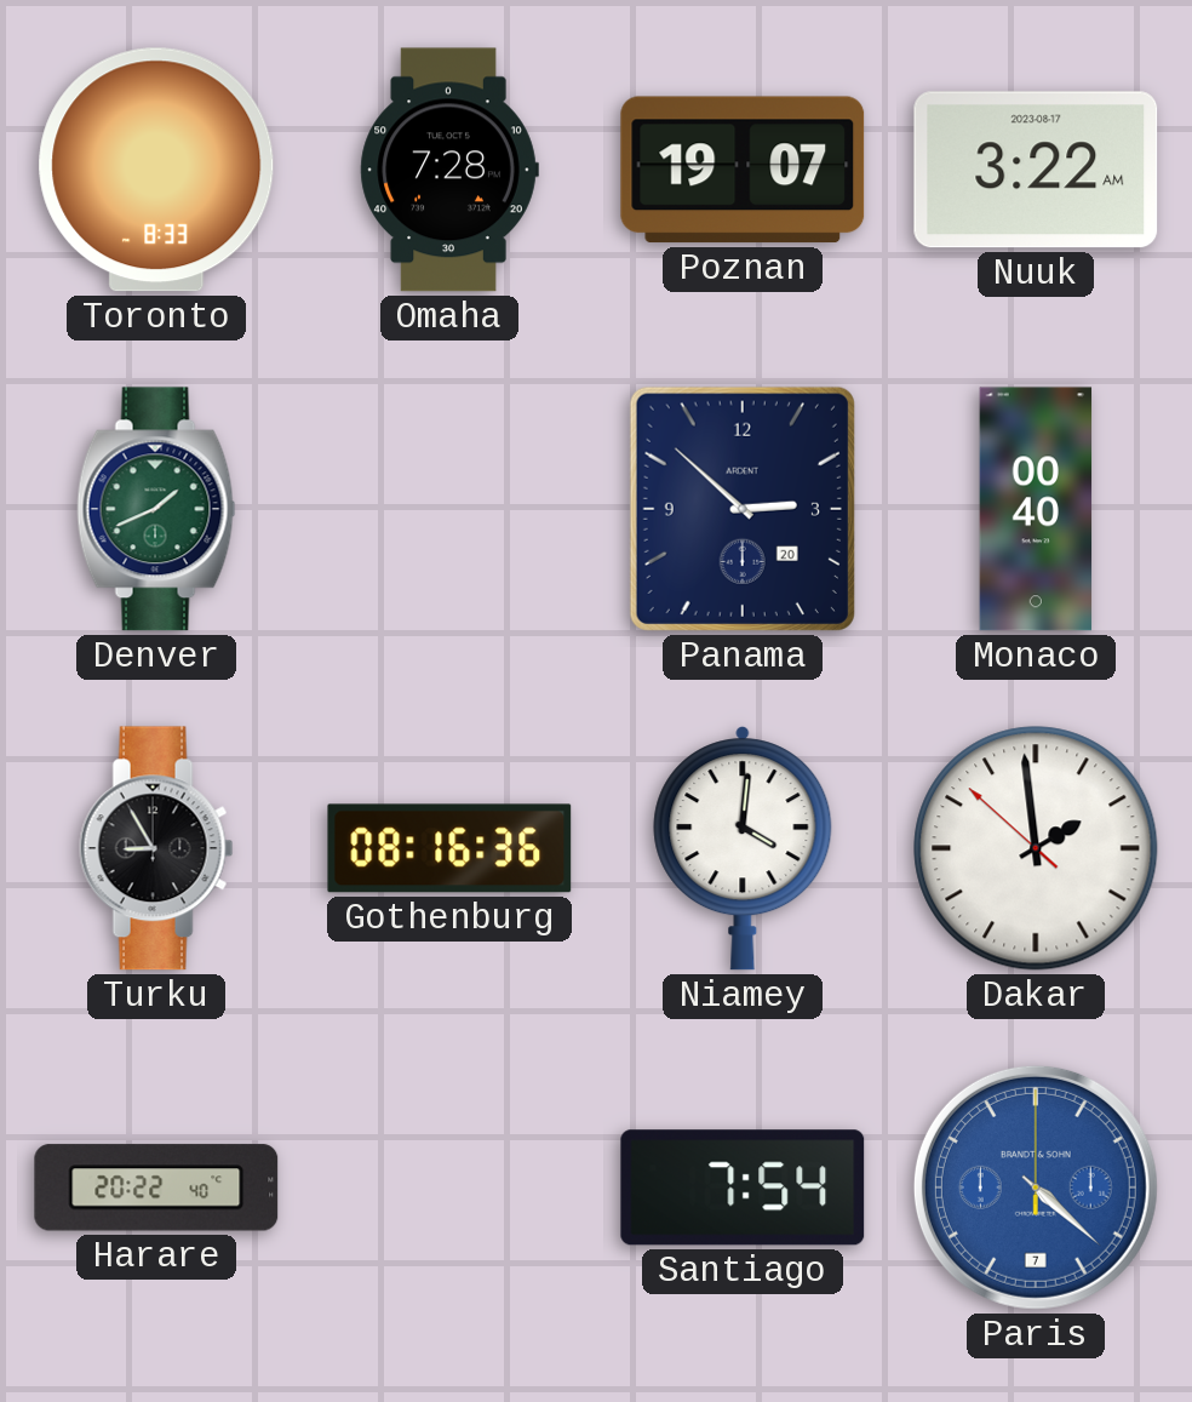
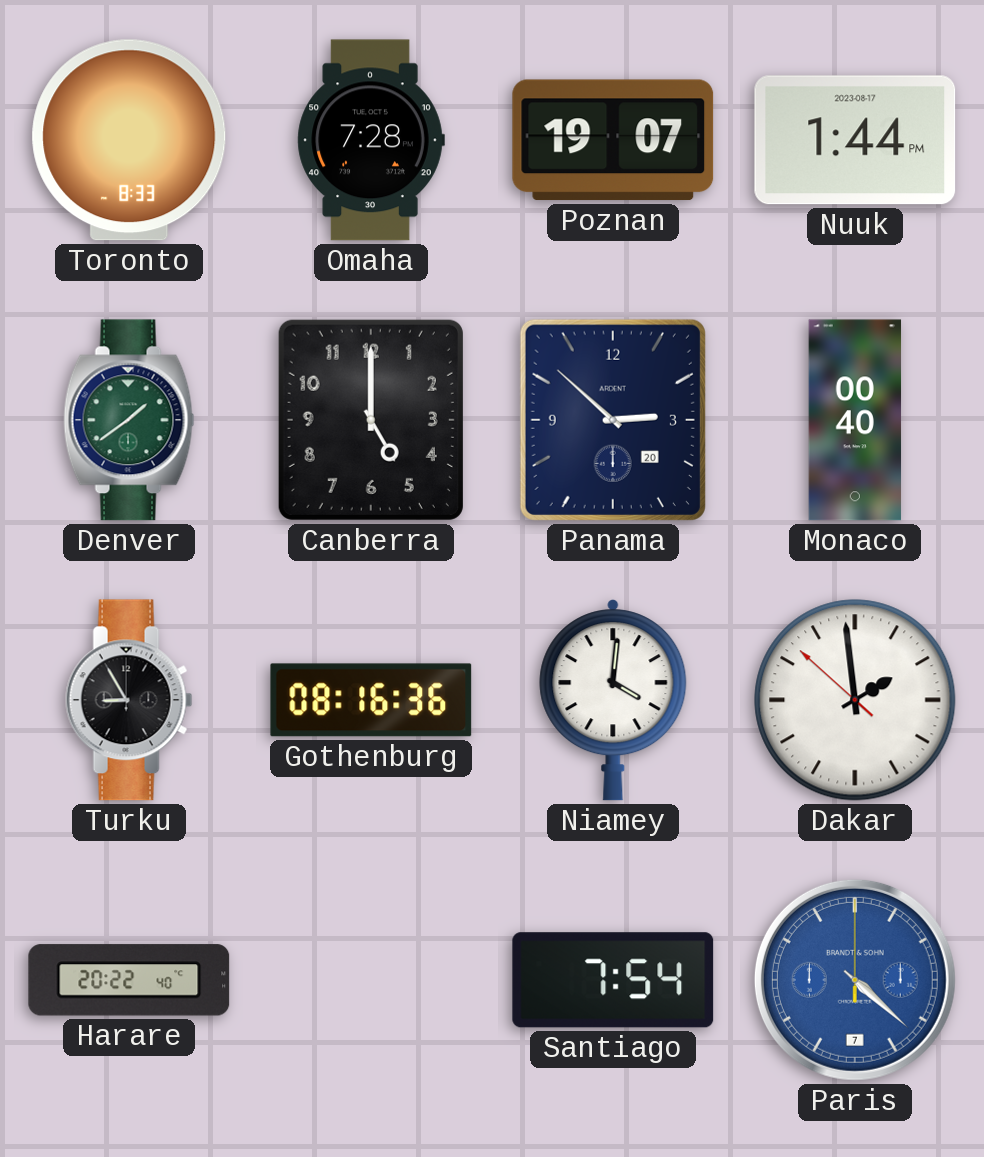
Nuuk: 3:22 -> 1:44 (855, 140)
Denver: 1:41 -> 1:39 (129, 420)
Canberra: none -> 5:00 (371, 420)
